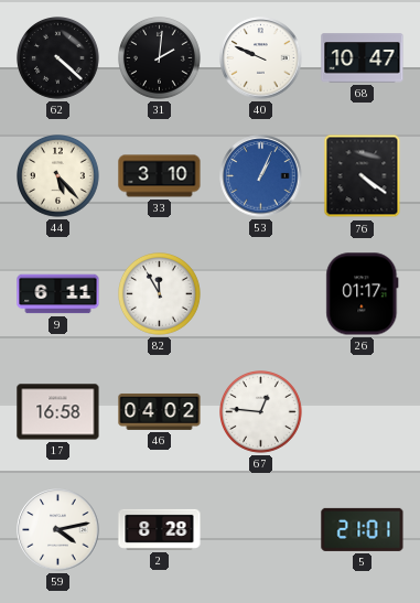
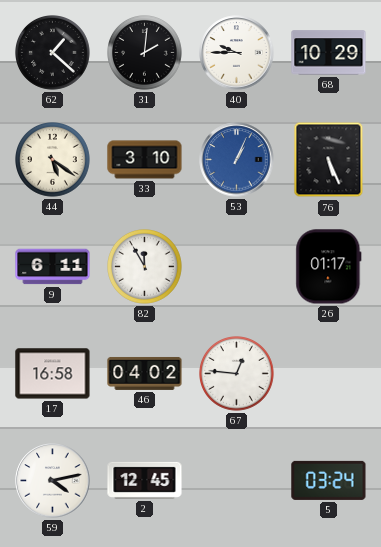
62: 4:22 -> 1:22 (53, 53)
40: 9:49 -> 9:45 (237, 53)
68: 10:47 -> 10:29 (329, 53)
44: 5:23 -> 5:21 (53, 160)
76: 4:21 -> 5:26 (329, 160)
2: 8:28 -> 12:45 (145, 480)
5: 21:01 -> 03:24 (329, 480)
